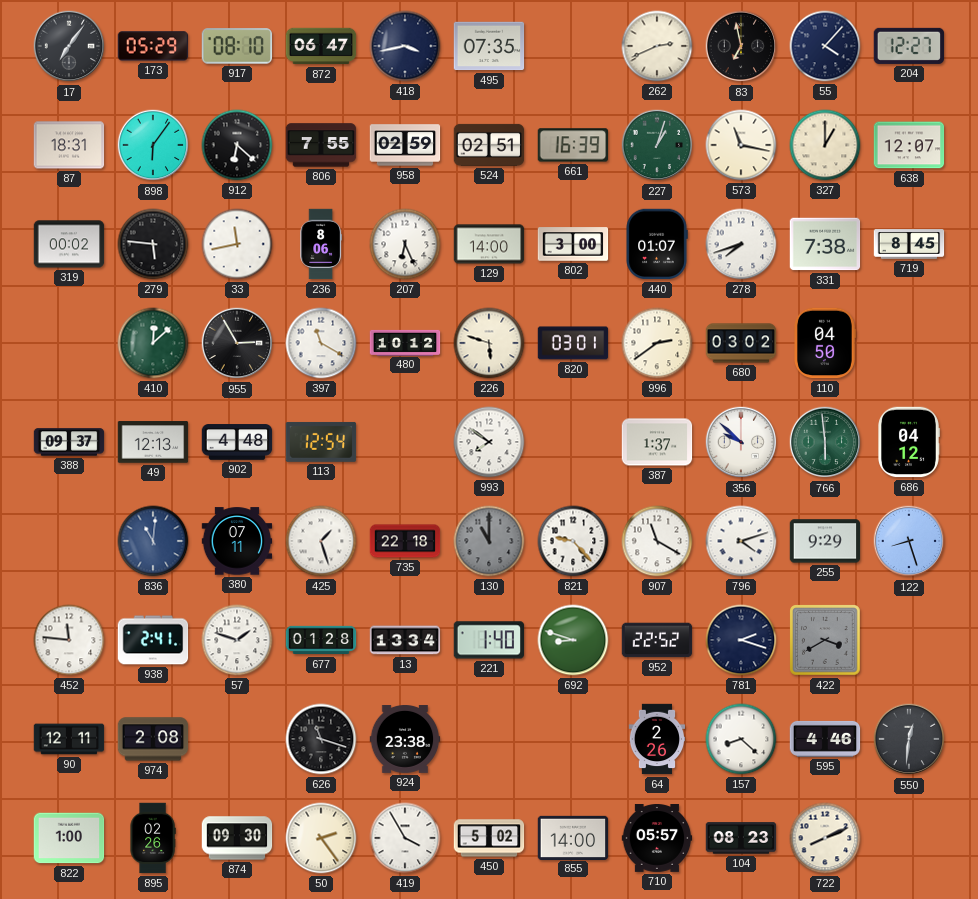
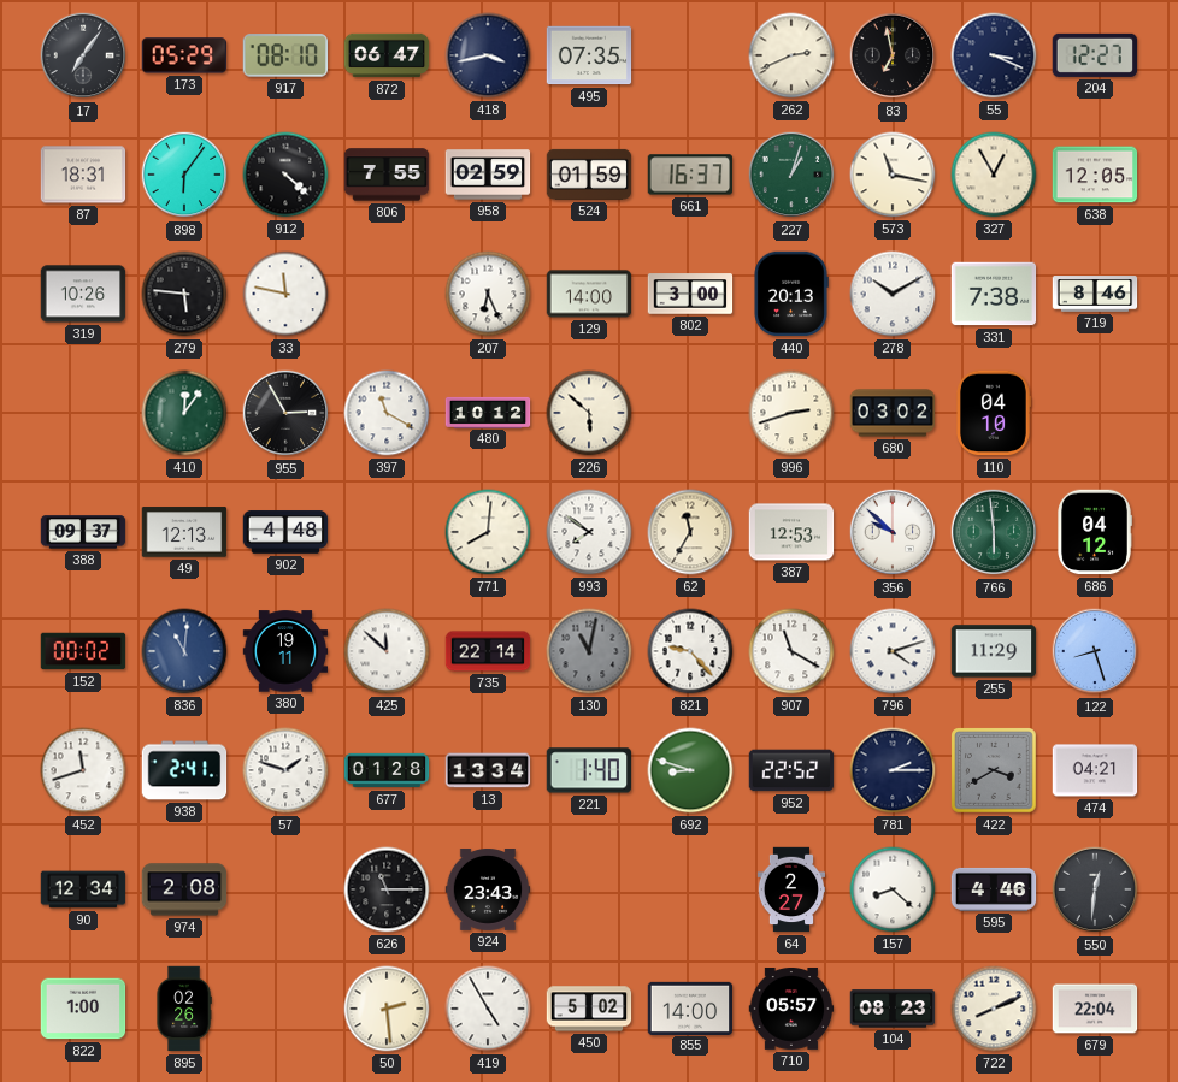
55: 4:07 -> 3:19 (994, 55)
912: 6:22 -> 4:22 (285, 175)
524: 02:51 -> 01:59 (589, 175)
661: 16:39 -> 16:37 (690, 175)
327: 1:00 -> 12:55 (994, 175)
638: 12:07 -> 12:05 (1095, 175)
319: 00:02 -> 10:26 (83, 294)
33: 11:43 -> 11:47 (285, 294)
236: 8:06 -> none (321, 244)
440: 01:07 -> 20:13 (791, 294)
278: 7:42 -> 10:10 (893, 294)
719: 8:45 -> 8:46 (1095, 294)
410: 12:08 -> 12:06 (184, 413)
226: 5:48 -> 5:52 (589, 413)
820: 03:01 -> none (573, 343)
996: 2:39 -> 2:42 (791, 413)
110: 04:50 -> 04:10 (994, 413)
113: 12:54 -> none (321, 442)
771: none -> 8:01 (488, 532)
62: none -> 11:35 (690, 532)
387: 1:37 -> 12:53 (791, 532)
152: none -> 00:02 (83, 651)
380: 07:11 -> 19:11 (285, 651)
425: 1:27 -> 11:52 (387, 651)
735: 22:18 -> 22:14 (488, 651)
130: 11:00 -> 11:02 (589, 651)
255: 9:29 -> 11:29 (994, 651)
452: 11:46 -> 11:42 (83, 770)
781: 2:18 -> 2:15 (893, 770)
474: none -> 04:21 (1095, 770)
90: 12:11 -> 12:34 (83, 889)
626: 11:18 -> 11:15 (387, 889)
924: 23:38 -> 23:43 (488, 891)
64: 2:26 -> 2:27 (791, 889)
874: 09:30 -> none (237, 838)
50: 2:24 -> 2:29 (387, 1009)
419: 3:55 -> 4:55 (488, 1009)
679: none -> 22:04 (1095, 1009)
